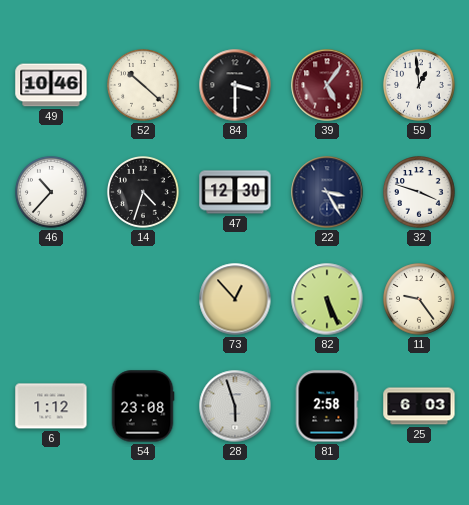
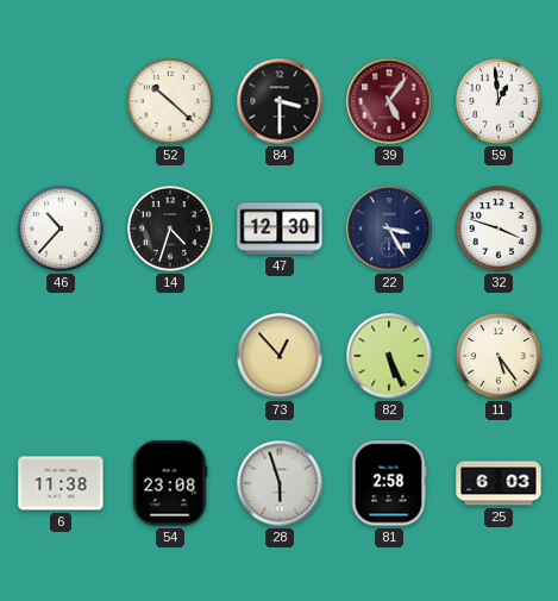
49: 10:46 -> none (51, 85)
11: 9:24 -> 5:24 (500, 357)
6: 1:12 -> 11:38 (61, 483)
